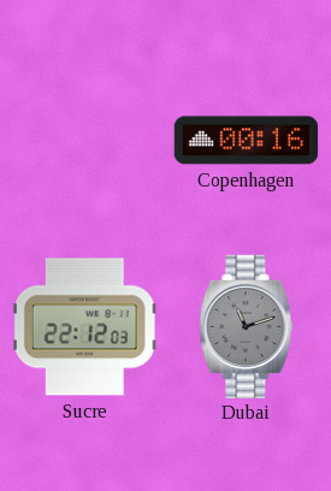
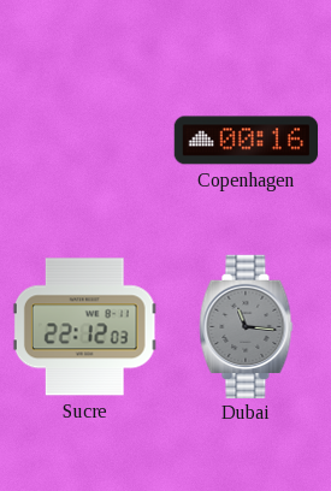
Dubai: 11:12 -> 11:16 (247, 326)
